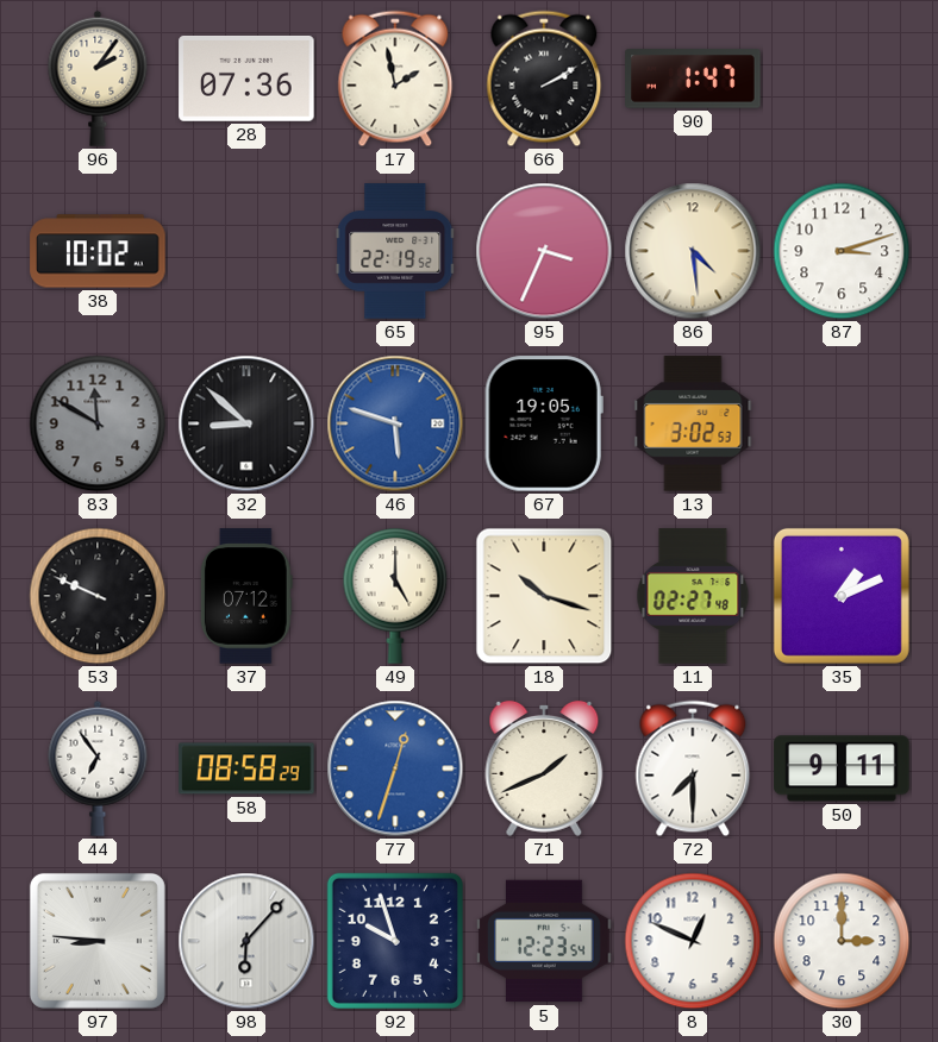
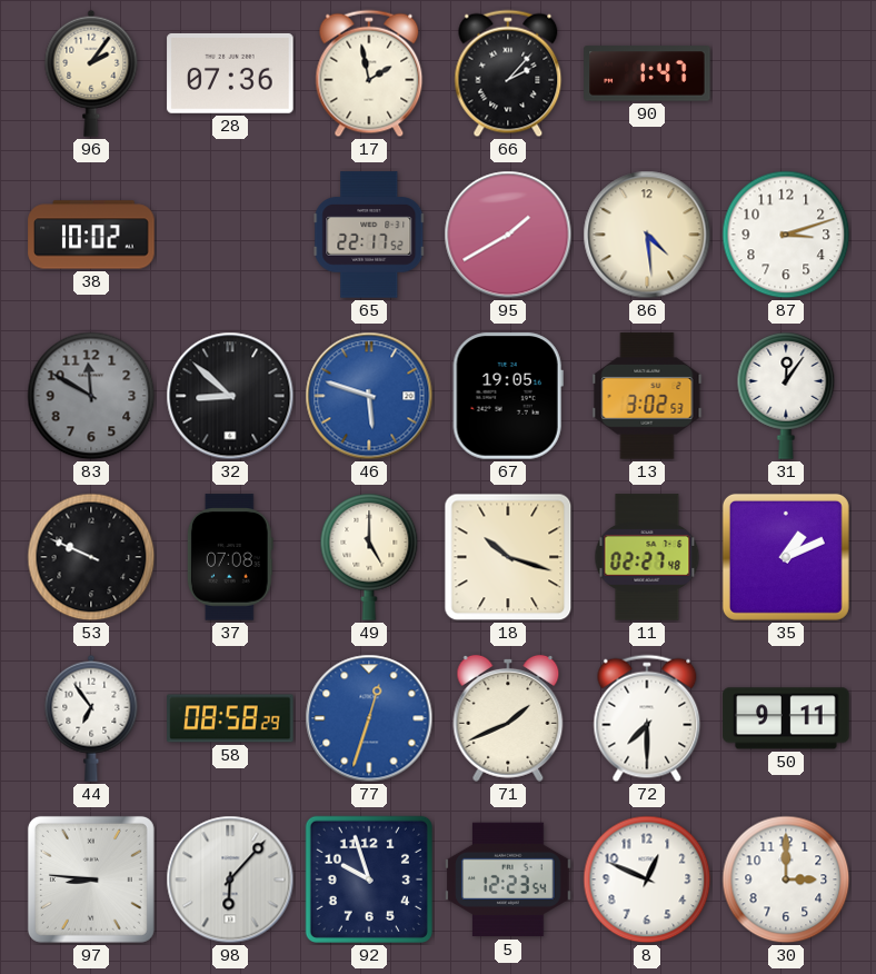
66: 2:10 -> 2:07 (508, 73)
65: 22:19 -> 22:17 (369, 235)
95: 3:34 -> 1:40 (508, 235)
31: none -> 12:06 (786, 397)
37: 07:12 -> 07:08 (230, 557)
